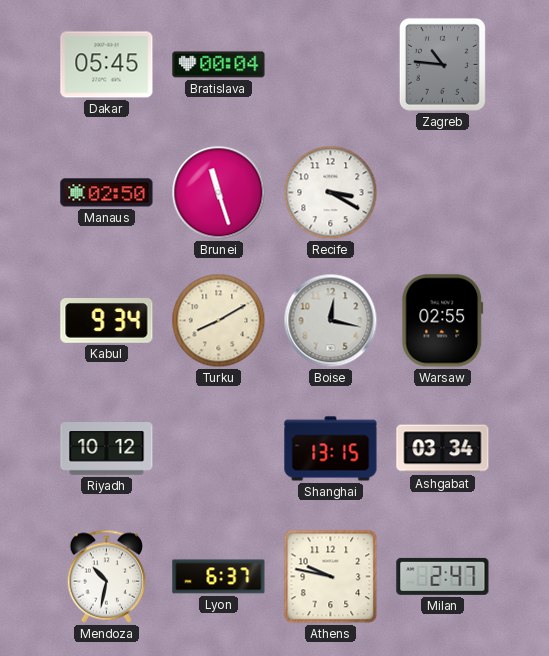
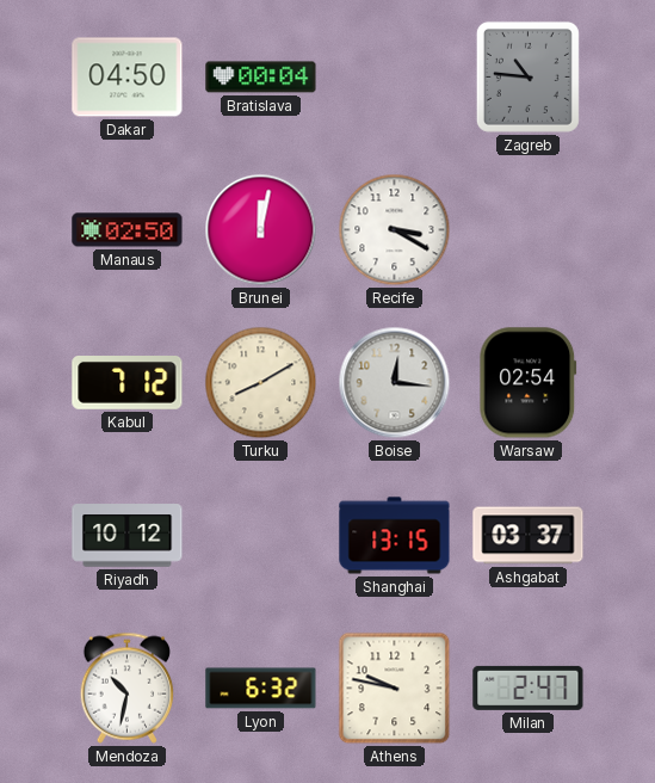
Dakar: 05:45 -> 04:50 (128, 78)
Brunei: 11:27 -> 12:02 (261, 230)
Kabul: 9:34 -> 7:12 (128, 383)
Boise: 12:17 -> 12:16 (395, 383)
Warsaw: 02:55 -> 02:54 (529, 383)
Ashgabat: 03:34 -> 03:37 (529, 536)
Lyon: 6:37 -> 6:32 (261, 689)
